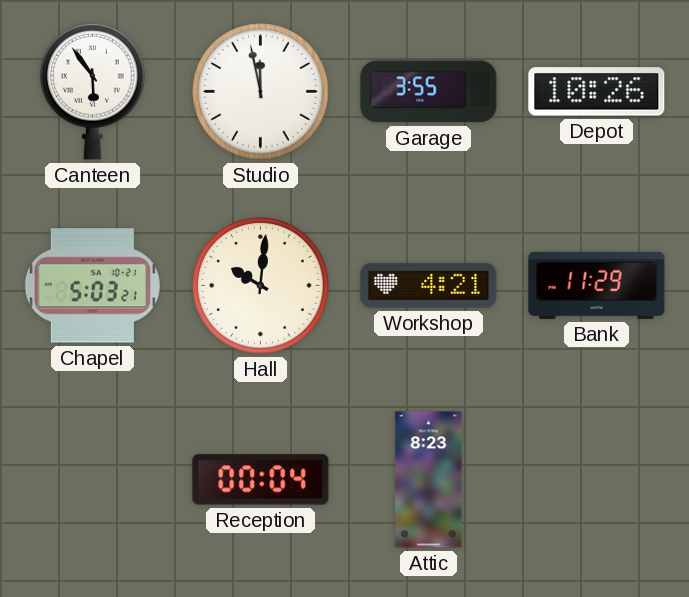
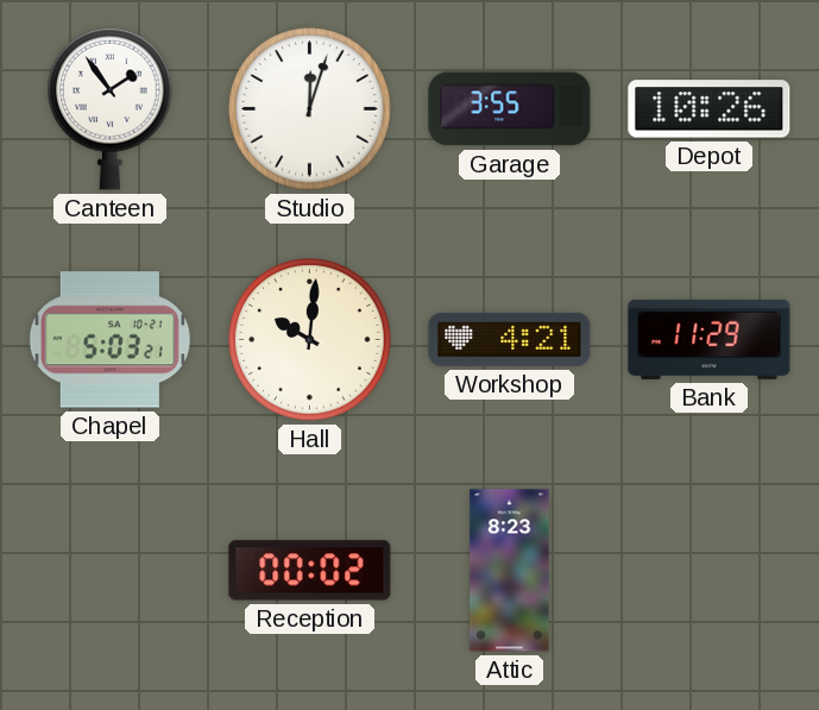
Canteen: 5:54 -> 1:54 (111, 108)
Studio: 11:58 -> 12:03 (310, 109)
Reception: 00:04 -> 00:02 (310, 571)
